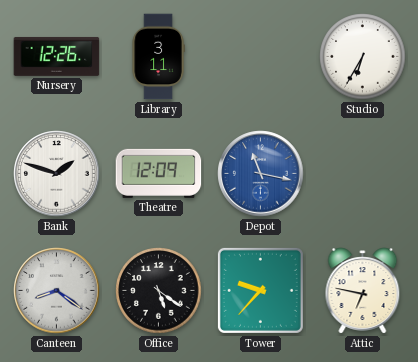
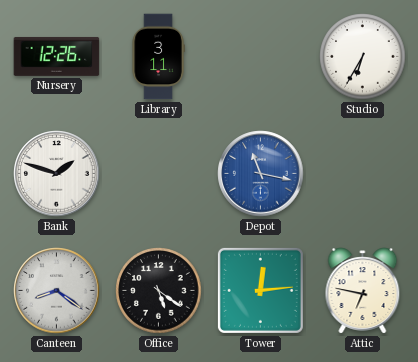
Theatre: 12:09 -> none (159, 173)
Tower: 9:37 -> 12:14 (260, 290)
